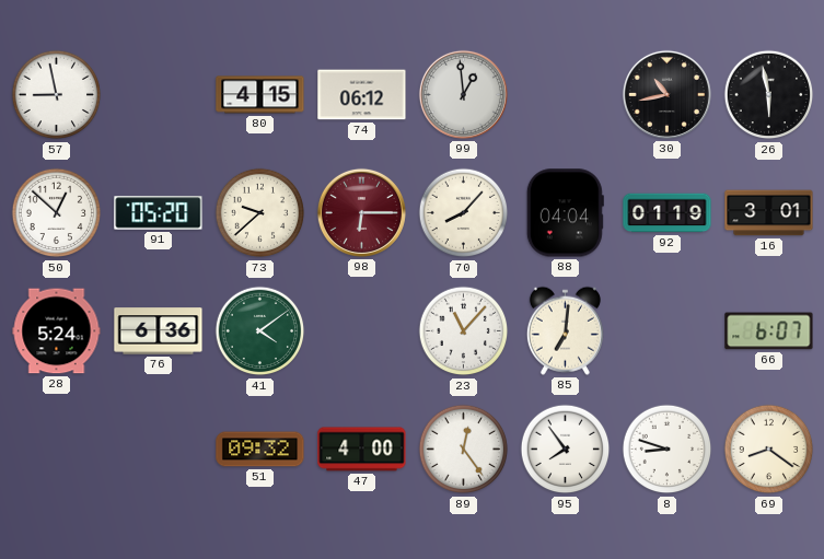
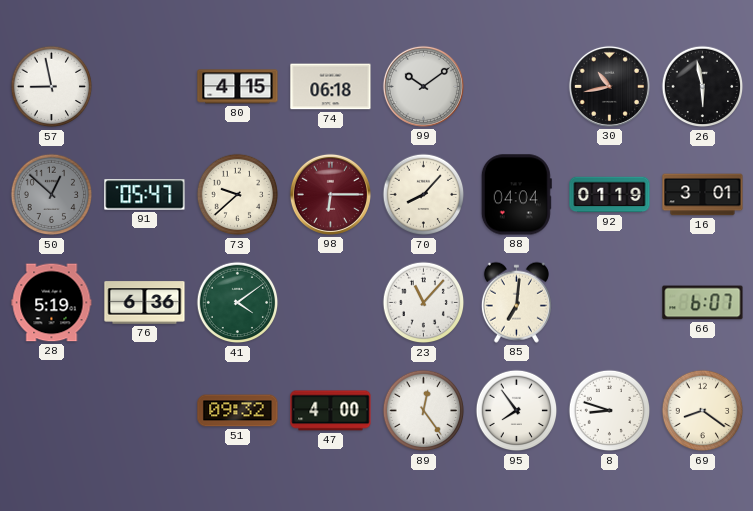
74: 06:12 -> 06:18 (331, 87)
99: 12:59 -> 10:09 (423, 86)
50 dial: white -> grey (52, 195)
91: 05:20 -> 05:47 (145, 195)
28: 5:24 -> 5:19 (52, 303)
